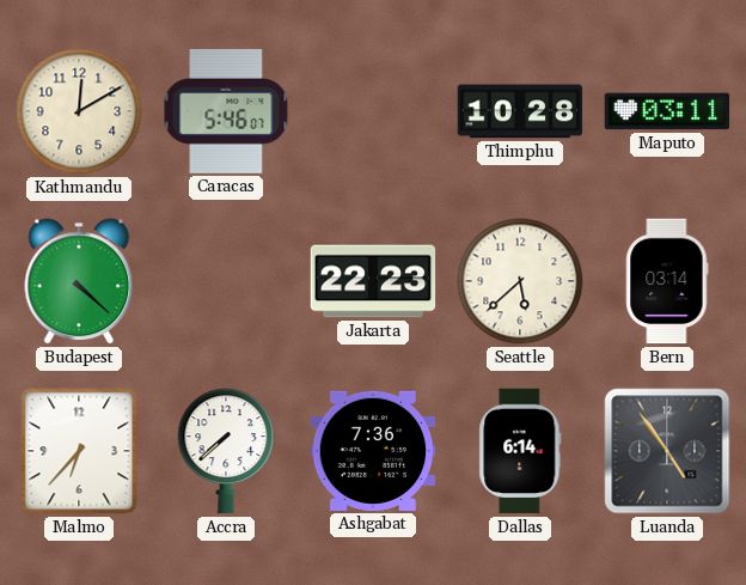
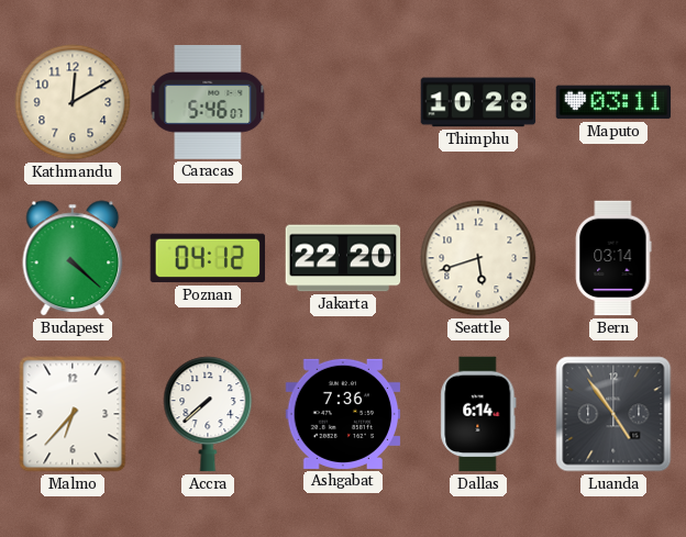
Poznan: none -> 04:12 (208, 258)
Jakarta: 22:23 -> 22:20 (343, 258)
Seattle: 5:38 -> 5:42 (478, 258)
